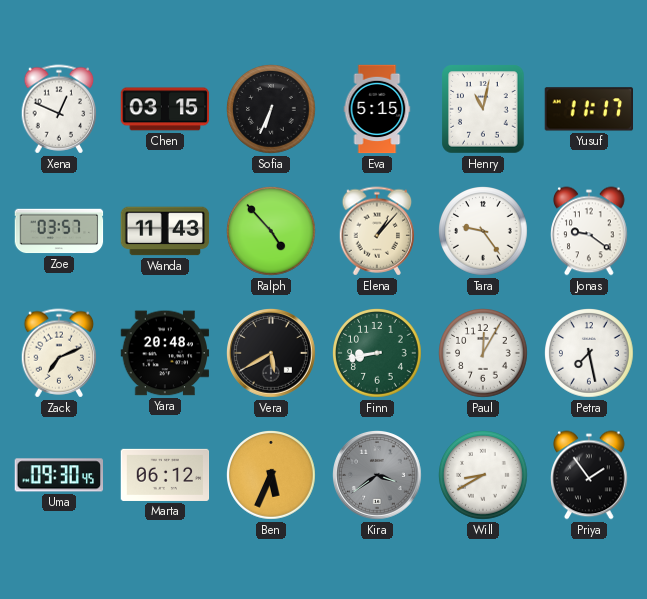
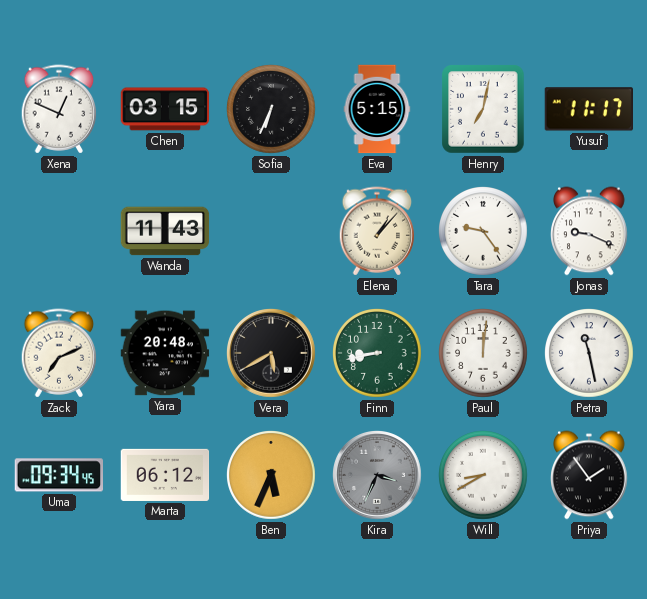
Henry: 11:02 -> 7:02 (483, 109)
Zoe: 03:57 -> none (59, 231)
Ralph: 4:53 -> none (272, 232)
Jonas: 9:21 -> 9:19 (589, 231)
Paul: 12:05 -> 12:01 (484, 354)
Petra: 7:28 -> 11:28 (590, 354)
Uma: 09:30 -> 09:34 (58, 475)
Kira: 3:39 -> 3:34 (377, 475)
